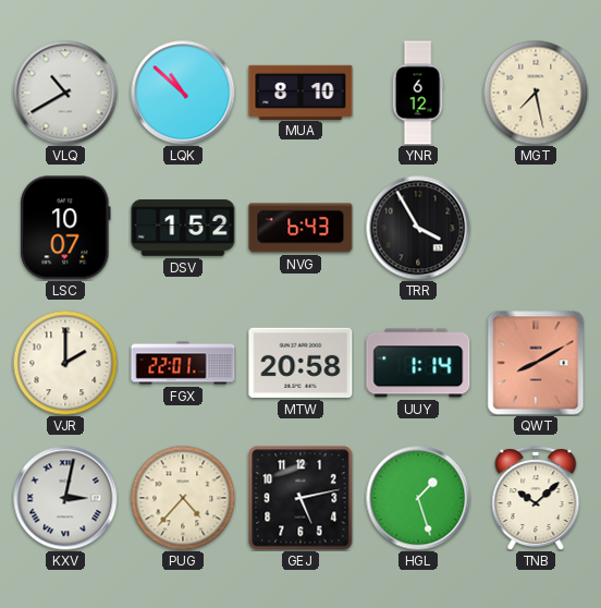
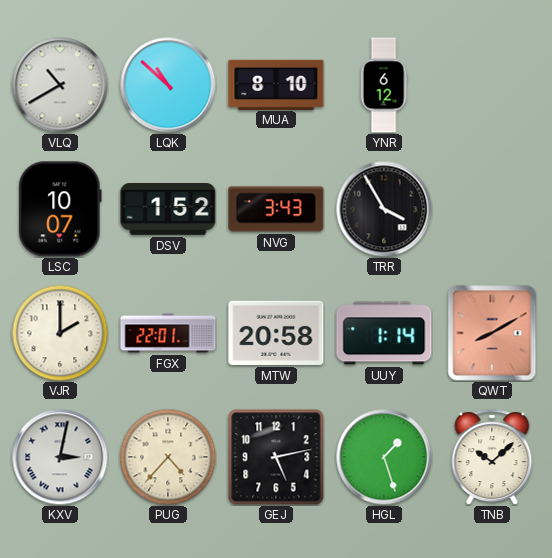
MGT: 7:28 -> none (536, 93)
NVG: 6:43 -> 3:43 (276, 209)
